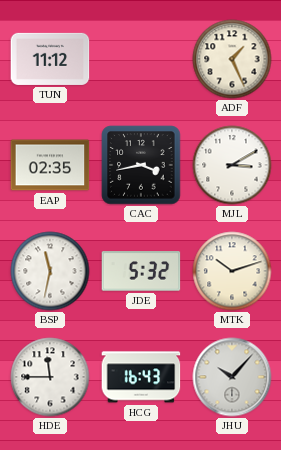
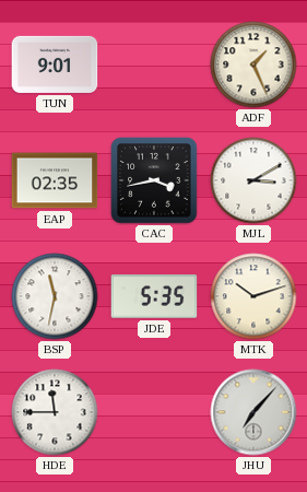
TUN: 11:12 -> 9:01 (55, 65)
JDE: 5:32 -> 5:35 (154, 296)
HCG: 16:43 -> none (141, 377)
JHU: 10:07 -> 7:07 (253, 412)
